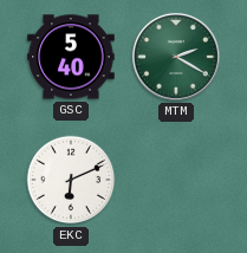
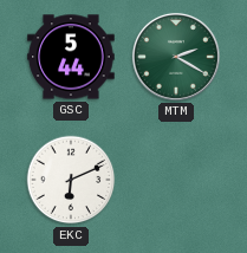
GSC: 5:40 -> 5:44 (71, 57)
